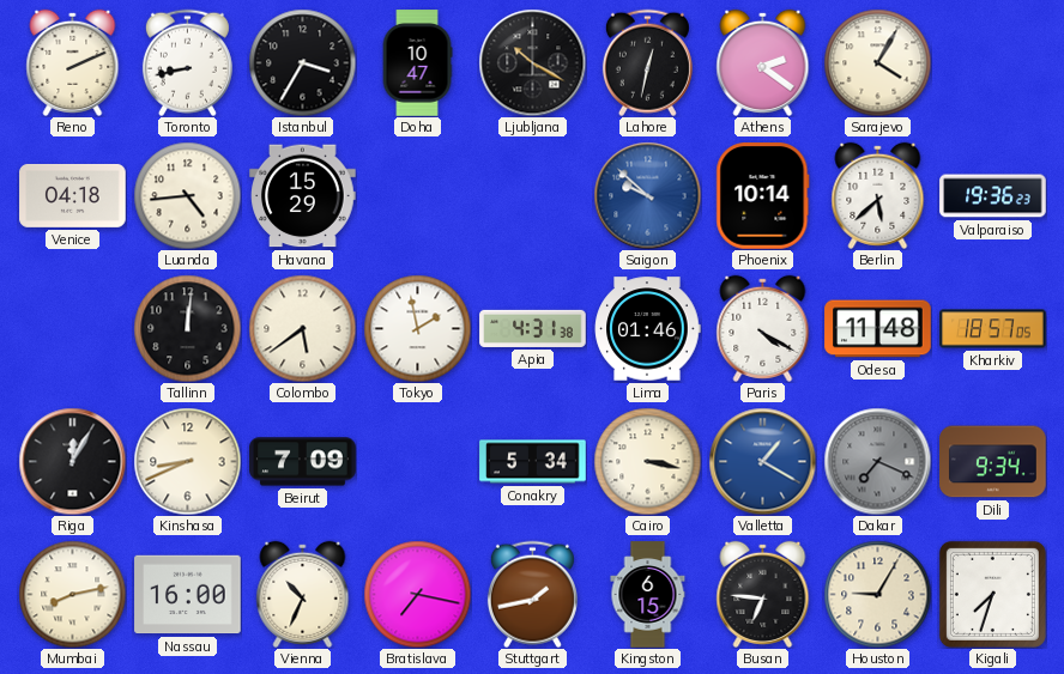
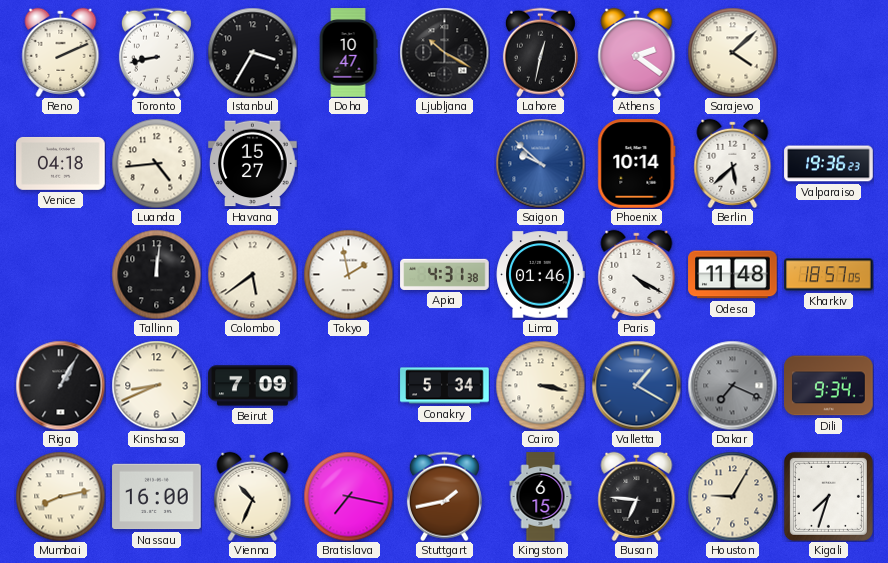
Sarajevo: 4:05 -> 4:08 (732, 52)
Havana: 15:29 -> 15:27 (253, 164)
Riga: 12:05 -> 1:05 (60, 385)
